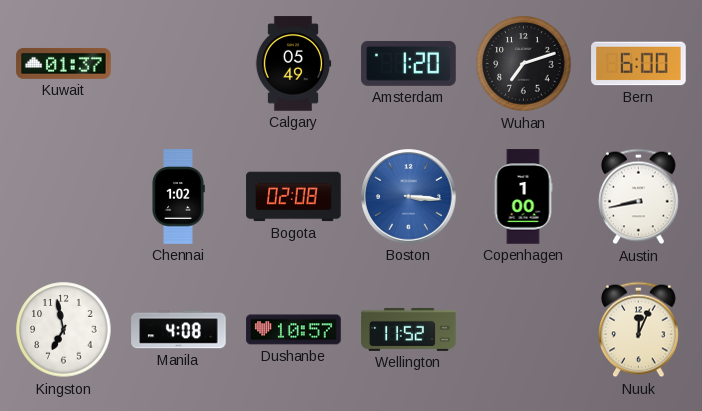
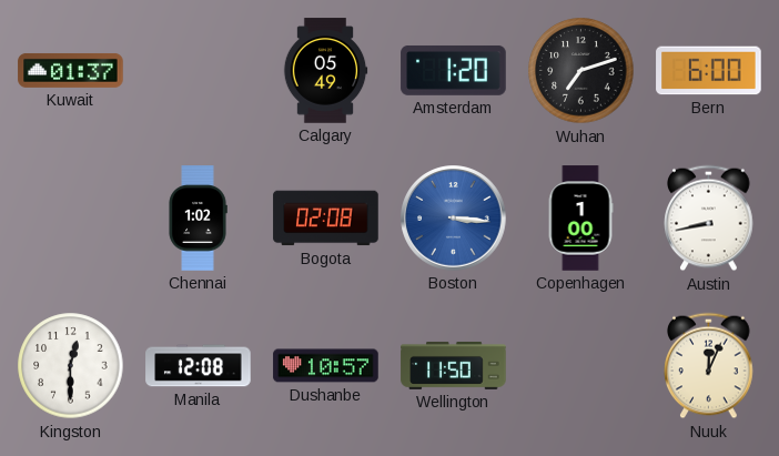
Kingston: 6:58 -> 12:30 (71, 366)
Manila: 4:08 -> 12:08 (199, 366)
Wellington: 11:52 -> 11:50 (454, 365)
